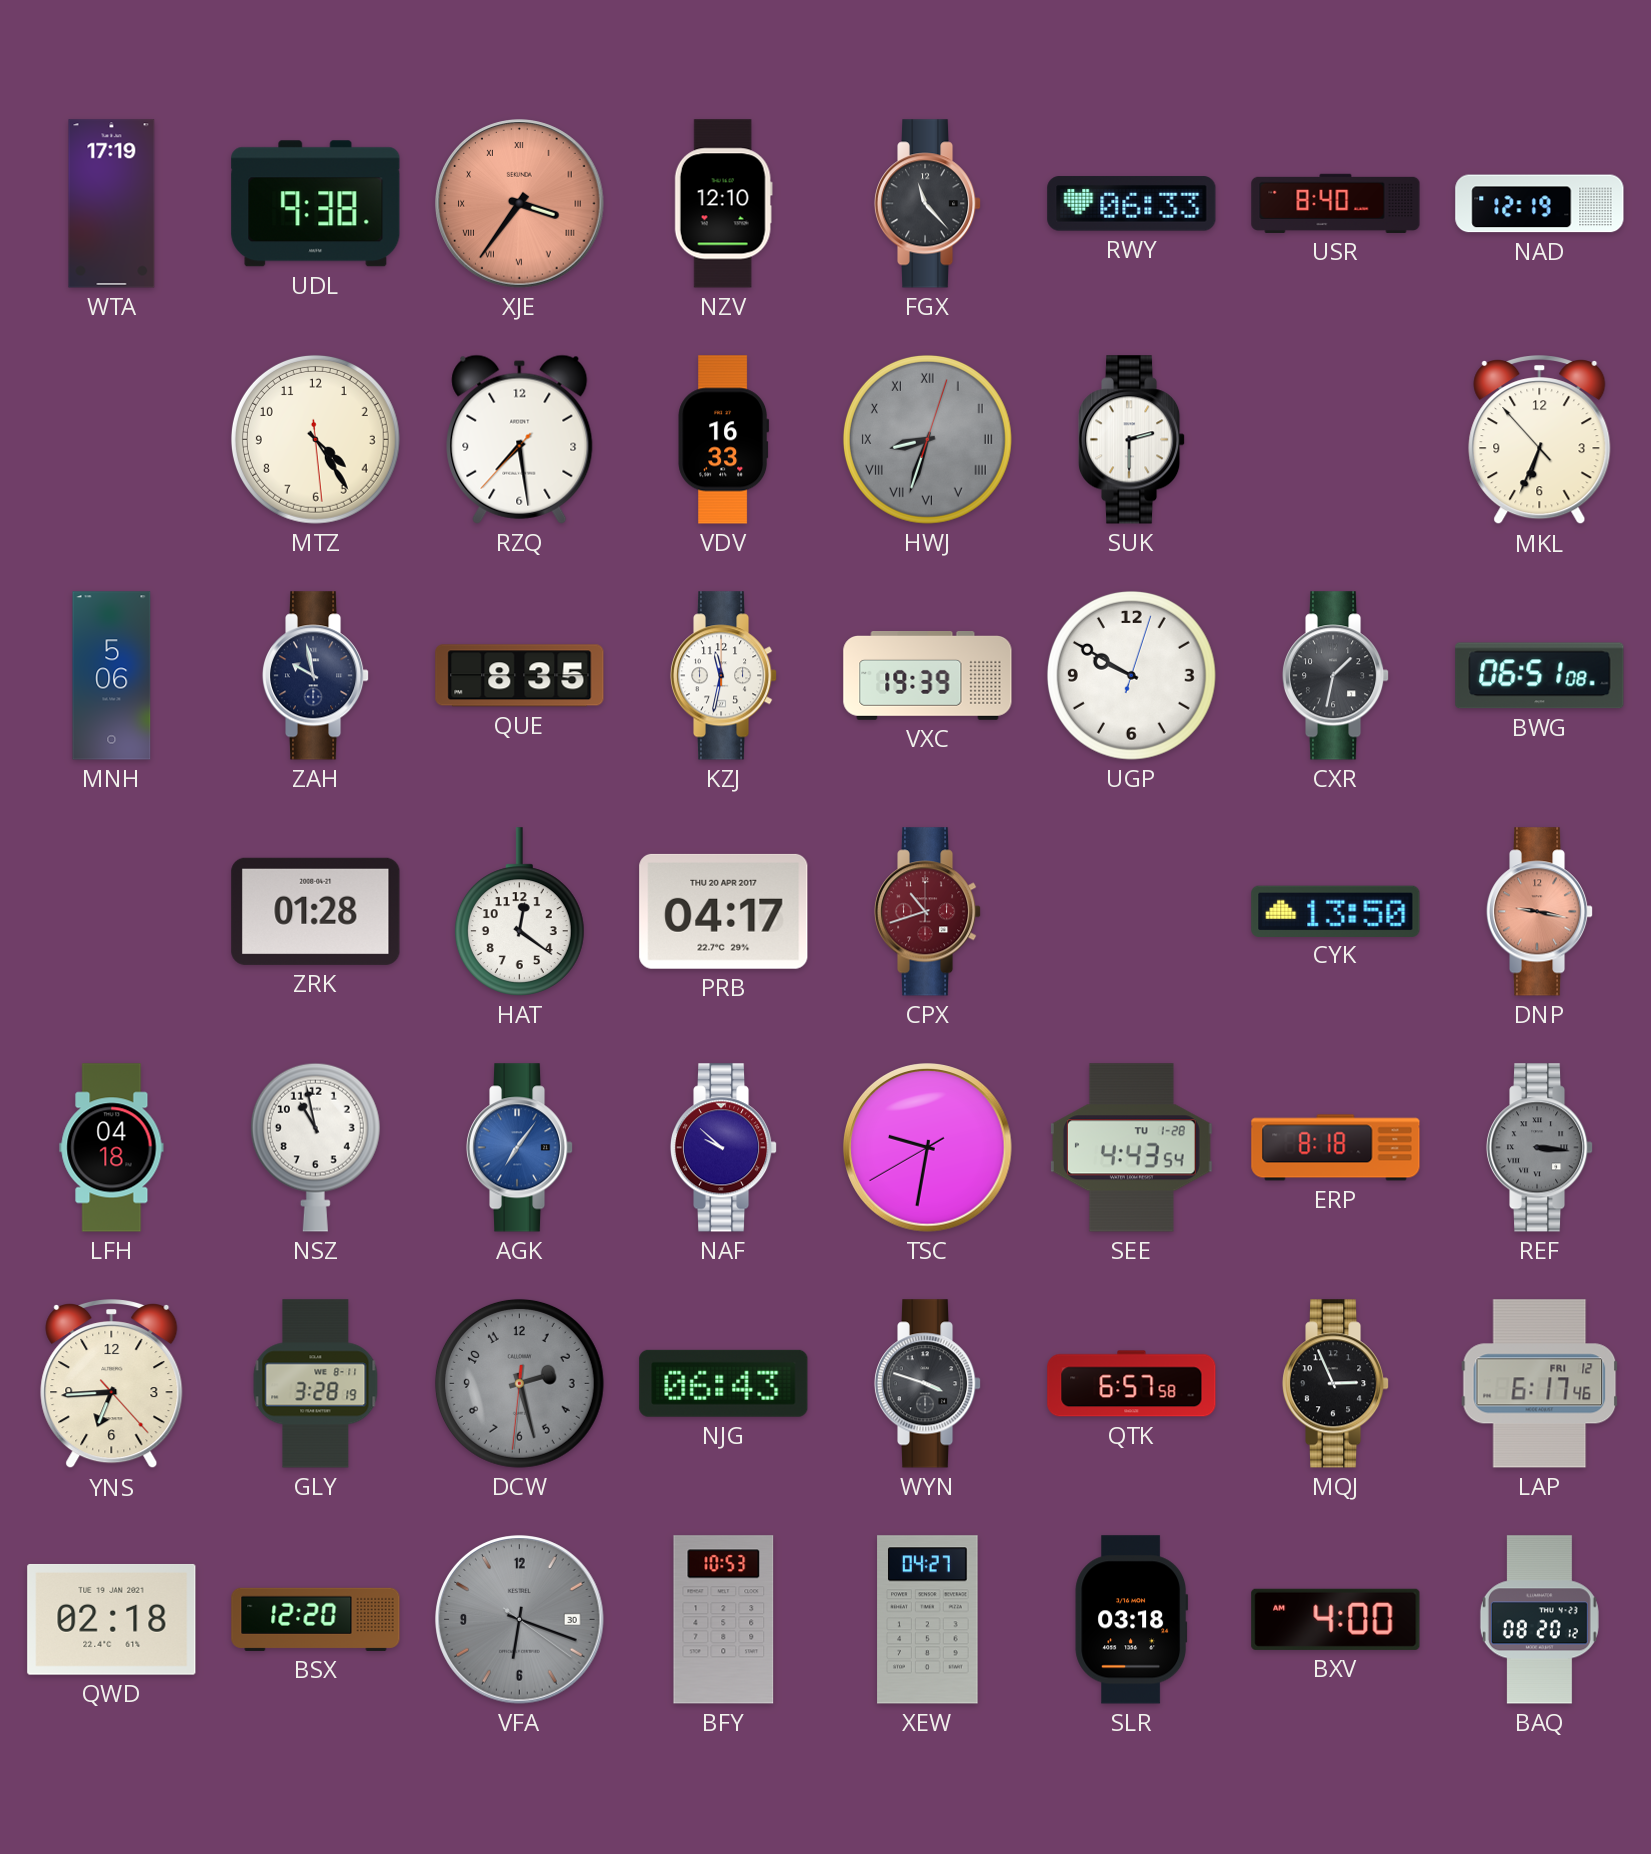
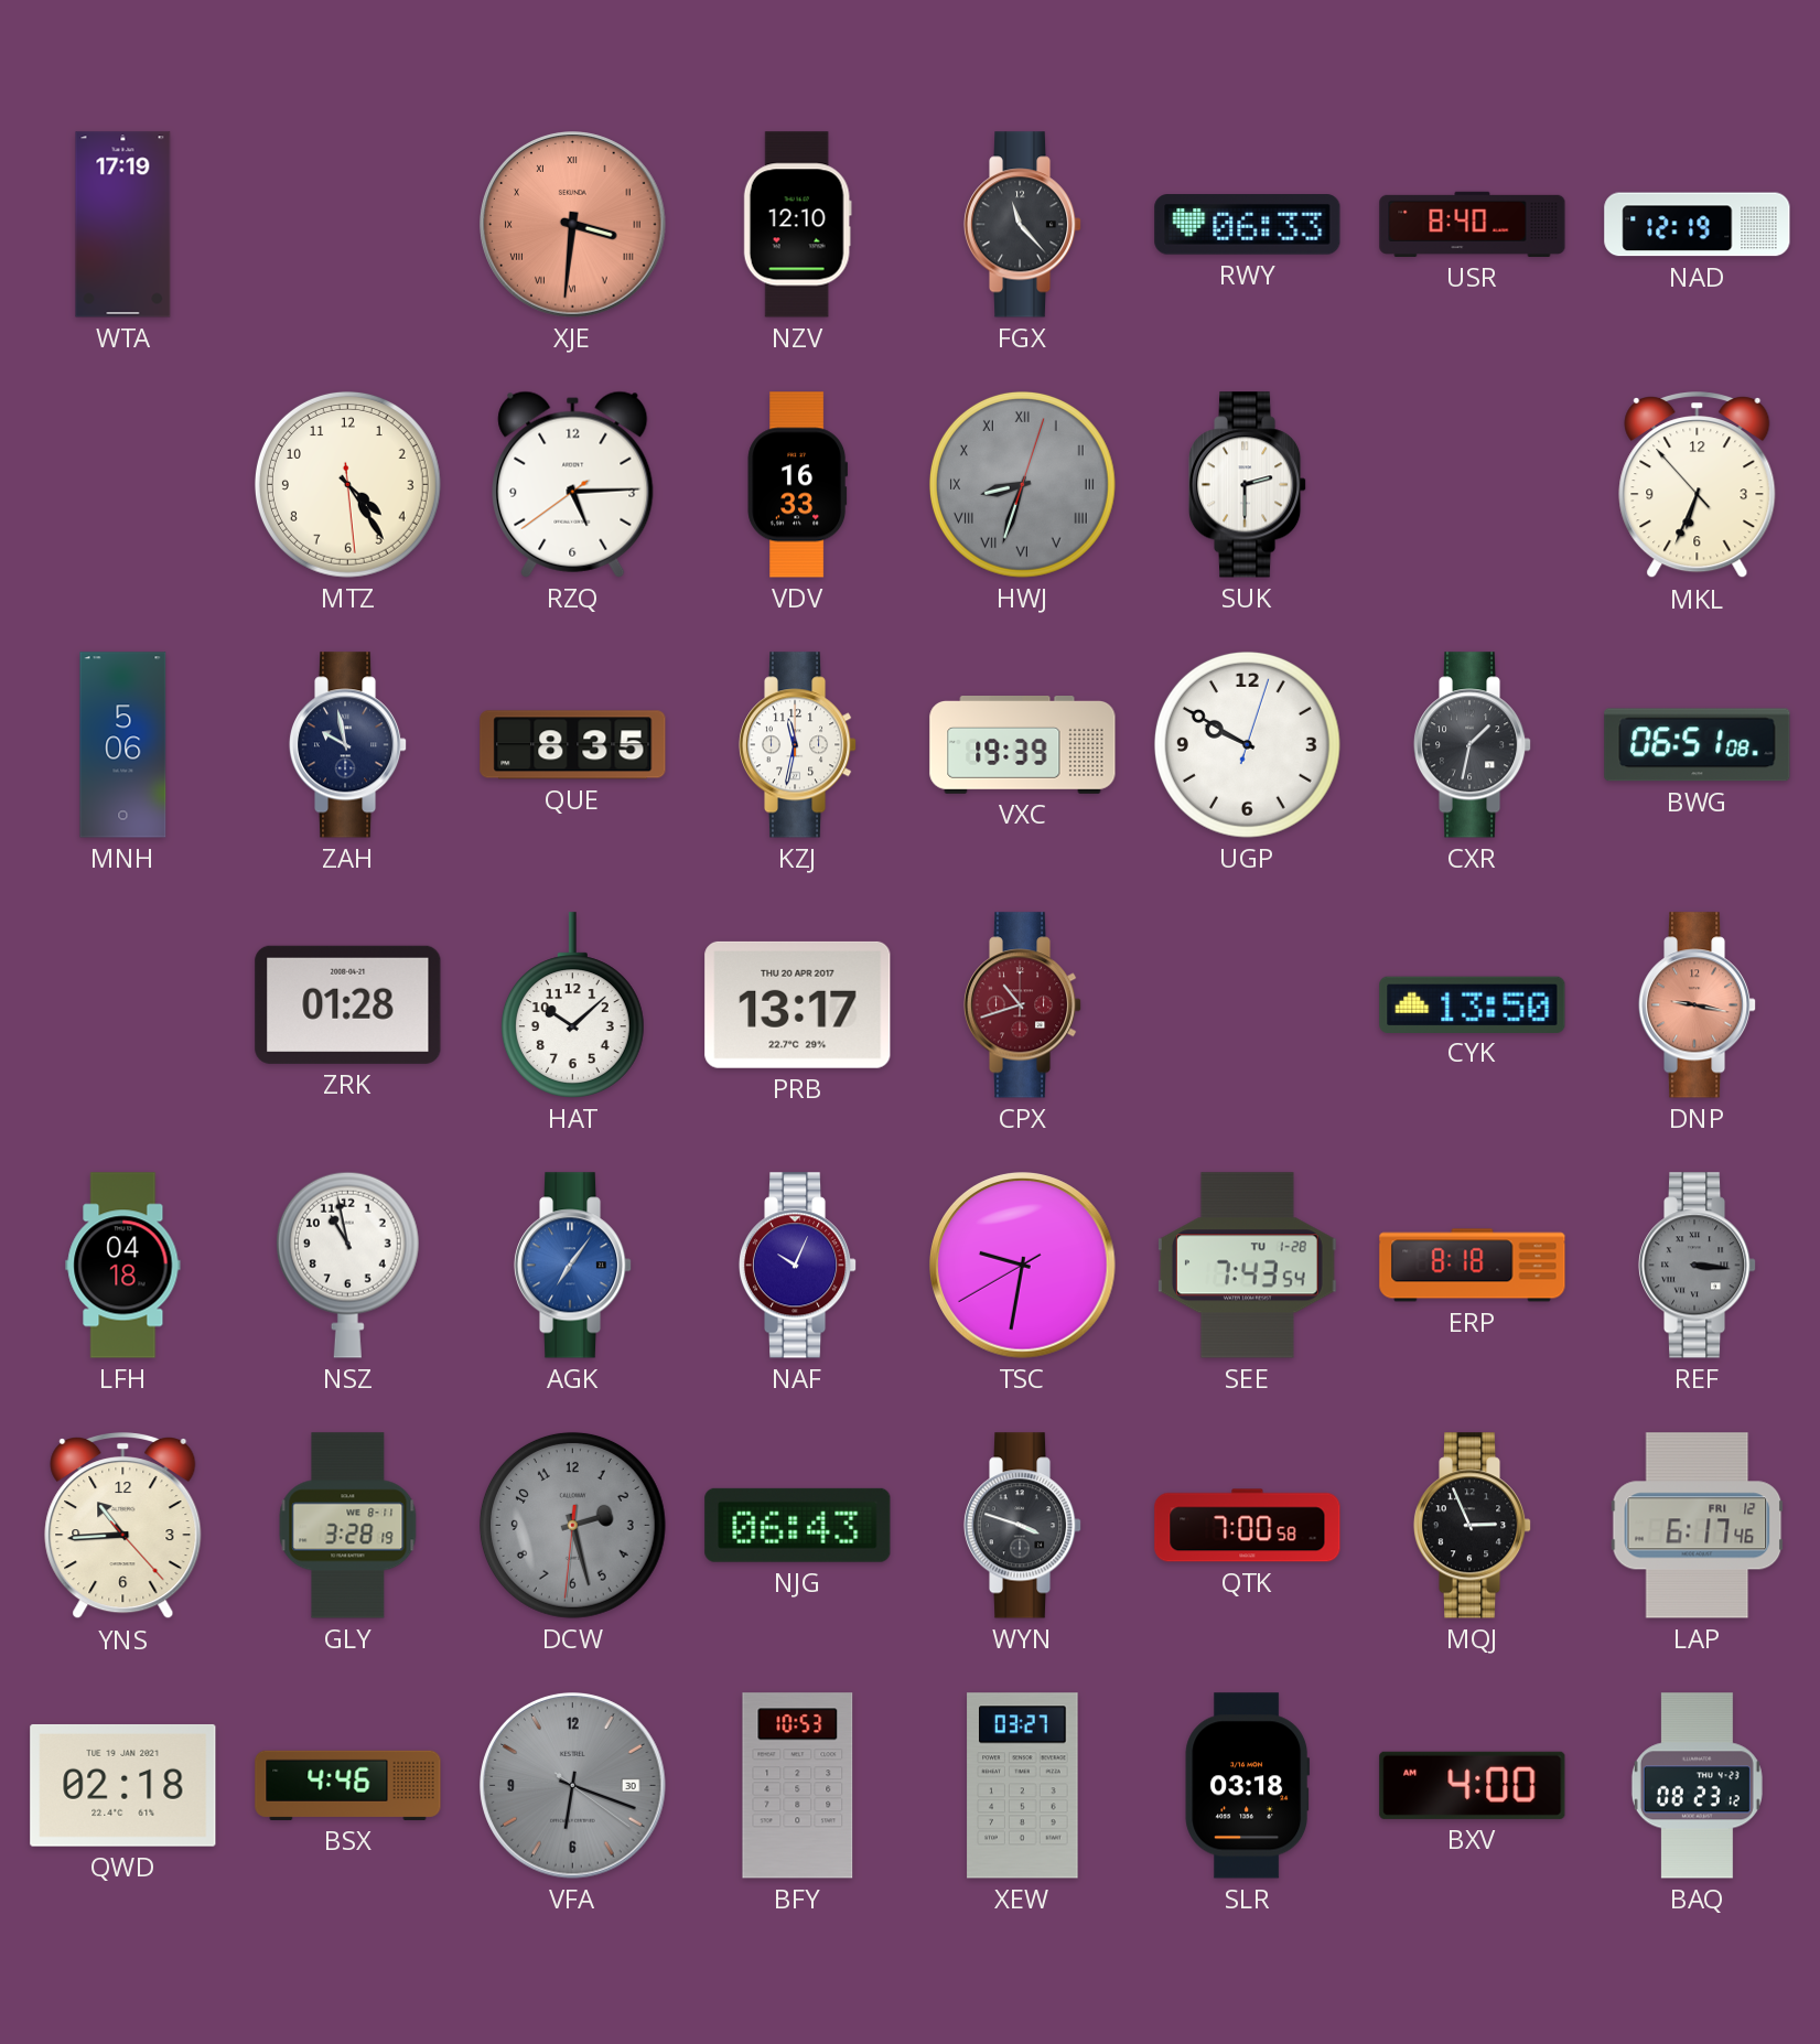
UDL: 9:38 -> none (316, 204)
XJE: 3:36 -> 3:31 (573, 225)
RZQ: 7:28 -> 5:14 (573, 484)
HAT: 12:21 -> 10:08 (572, 1005)
PRB: 04:17 -> 13:17 (798, 1004)
NAF: 9:52 -> 10:04 (798, 1266)
SEE: 4:43 -> 7:43 (1248, 1266)
YNS: 6:44 -> 10:44 (123, 1527)
QTK: 6:57 -> 7:00 (1248, 1526)
BSX: 12:20 -> 4:46 (348, 1785)
XEW: 04:27 -> 03:27 (1023, 1786)
BAQ: 08:20 -> 08:23 (1697, 1786)
